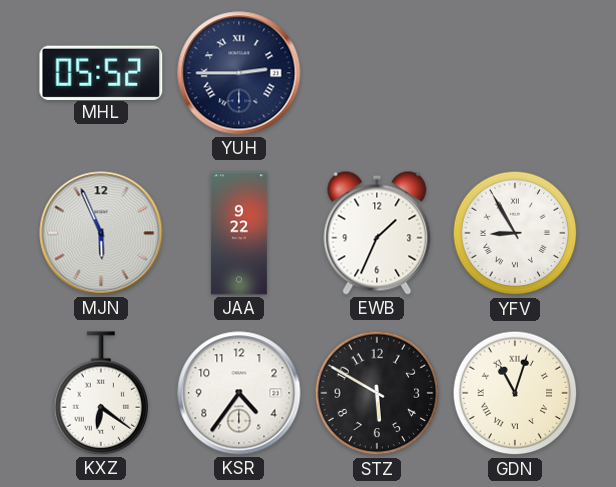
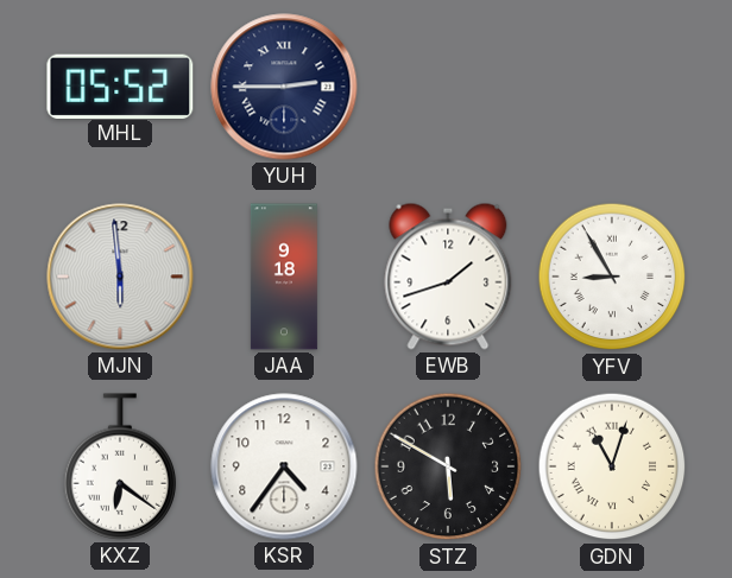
MJN: 5:56 -> 5:59 (120, 277)
JAA: 9:22 -> 9:18 (284, 277)
EWB: 1:34 -> 1:42 (448, 277)
